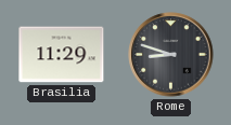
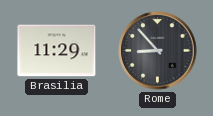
Rome: 8:48 -> 8:53 (158, 51)
